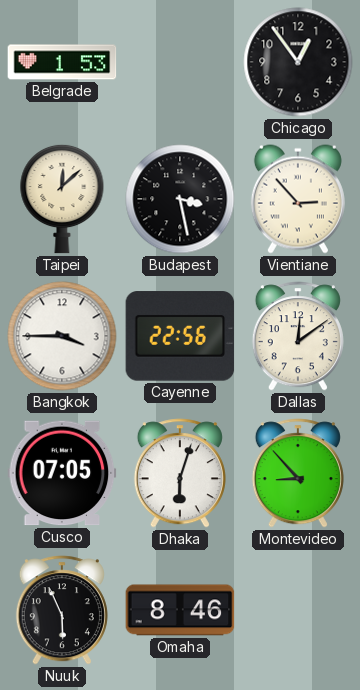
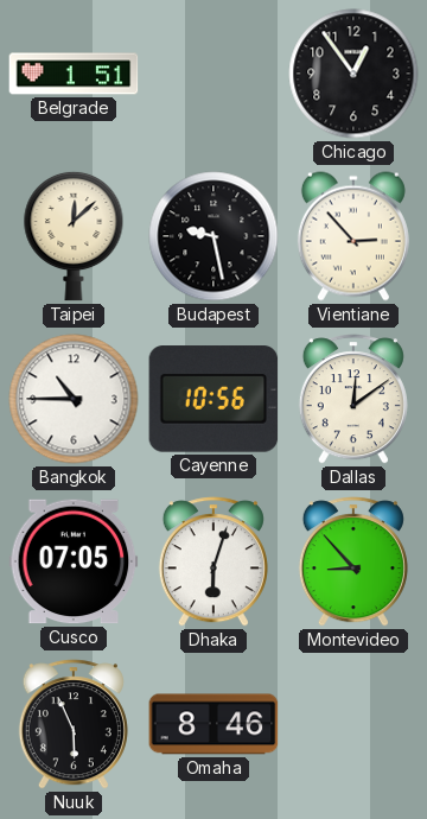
Belgrade: 1:53 -> 1:51 (74, 74)
Budapest: 3:28 -> 9:28 (213, 236)
Bangkok: 3:45 -> 10:45 (74, 399)
Cayenne: 22:56 -> 10:56 (213, 399)
